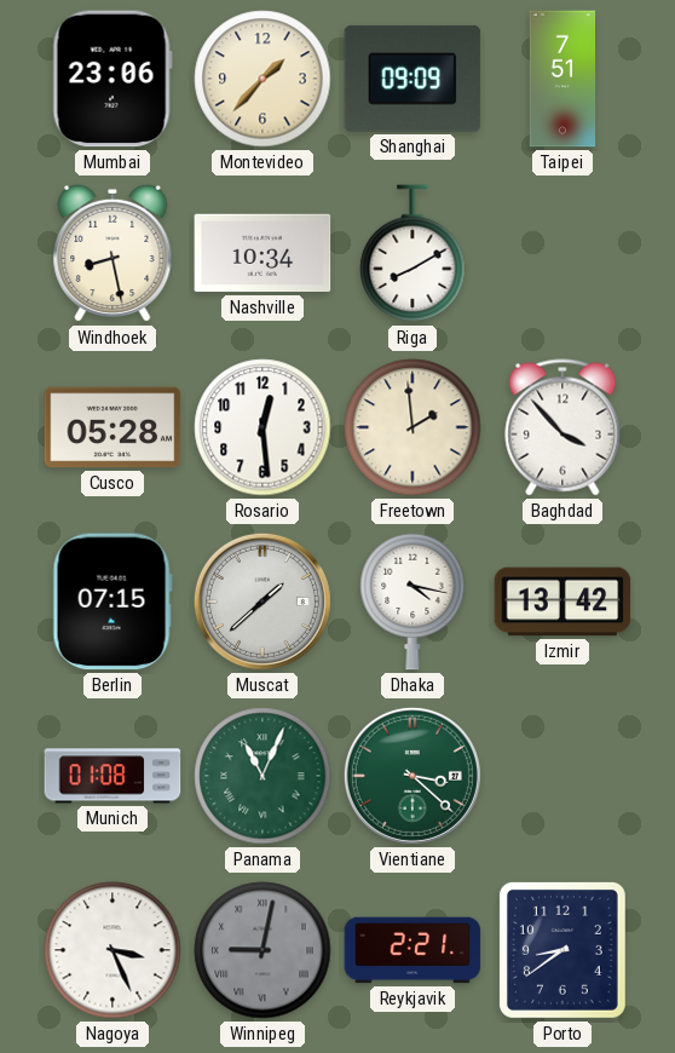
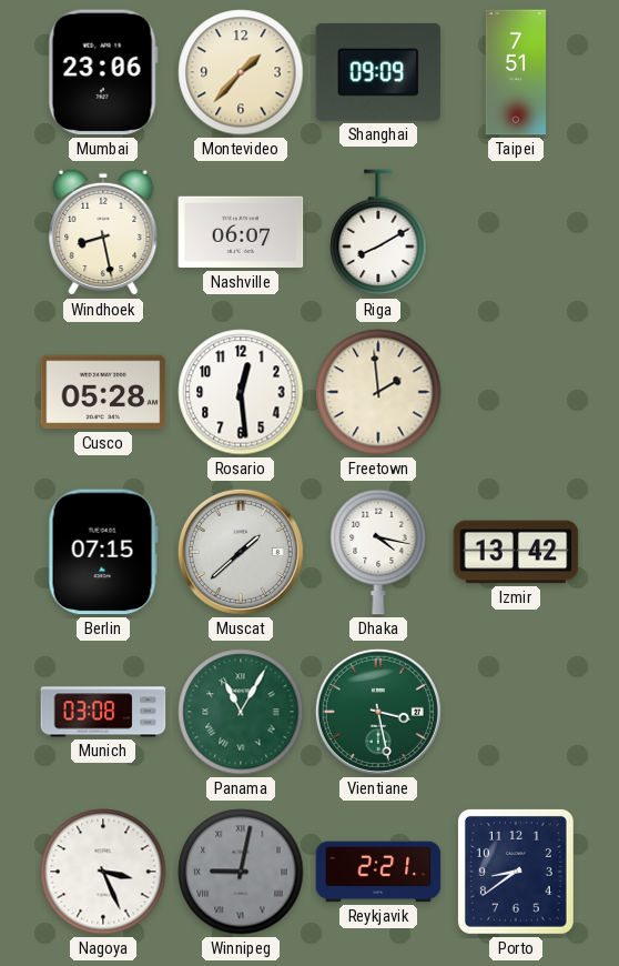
Nashville: 10:34 -> 06:07 (241, 232)
Baghdad: 3:53 -> none (562, 427)
Munich: 01:08 -> 03:08 (103, 712)
Panama: 11:04 -> 11:05 (241, 712)
Vientiane: 3:22 -> 3:28 (378, 712)
